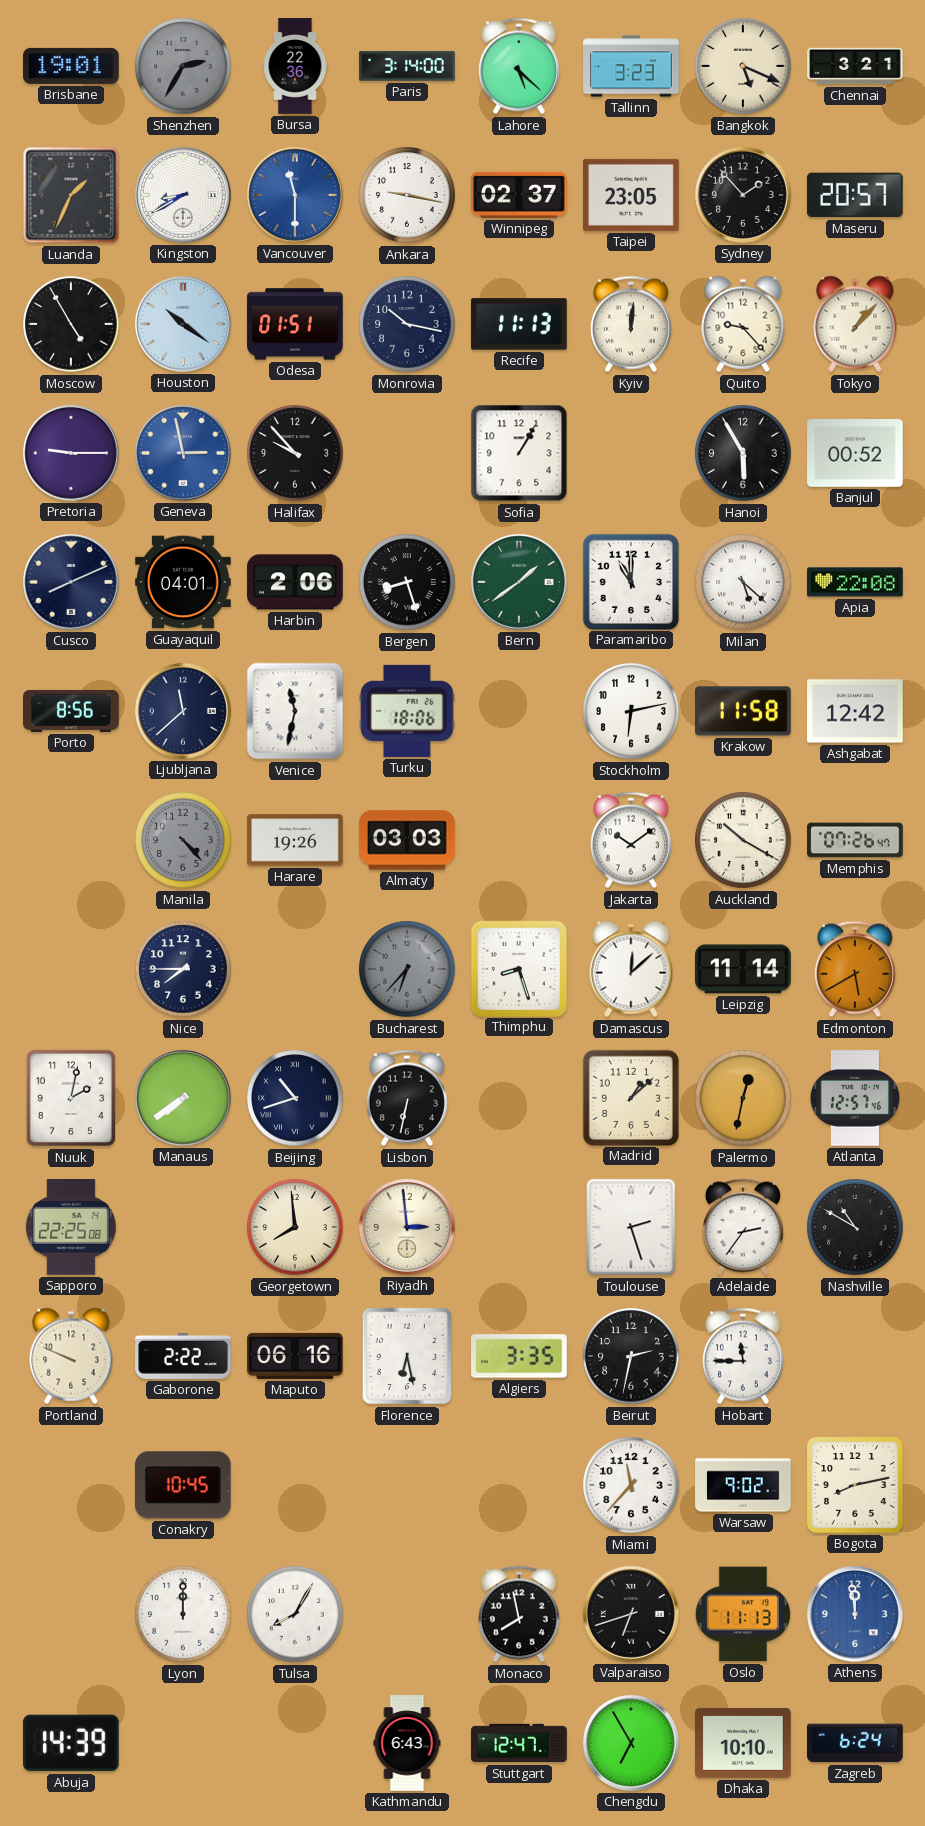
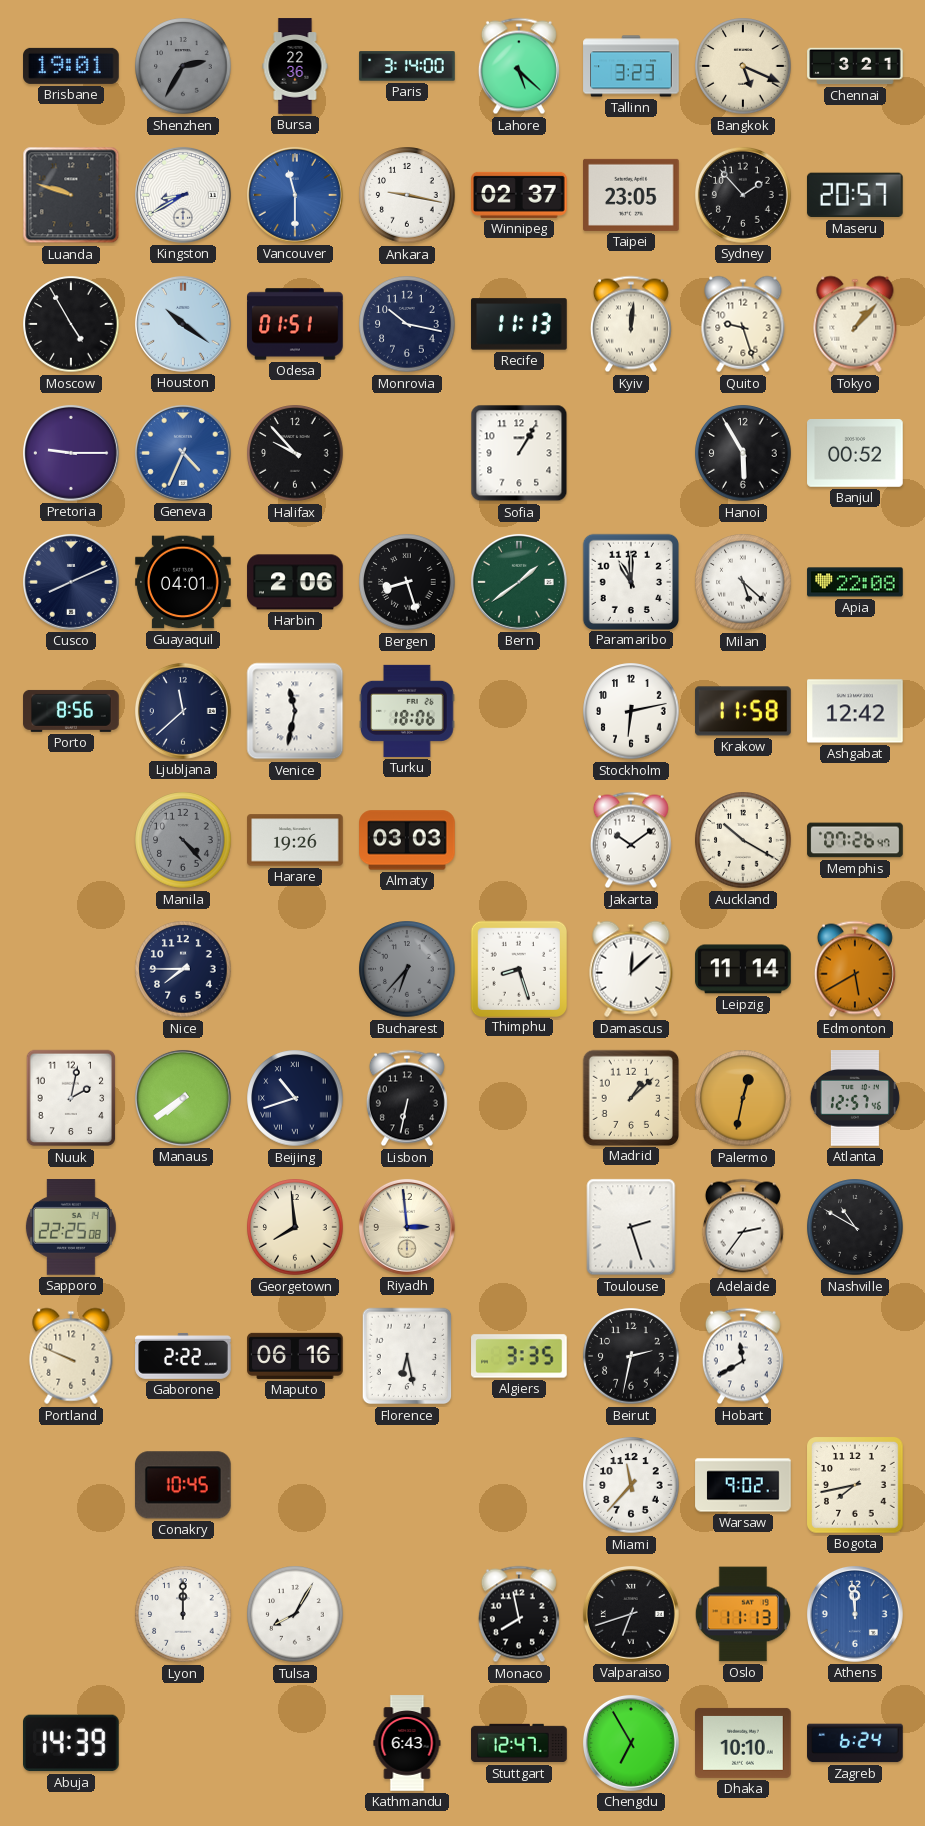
Luanda: 1:34 -> 9:48 (71, 195)
Quito: 9:23 -> 9:27 (743, 324)
Geneva: 2:58 -> 4:34 (183, 453)
Hobart: 11:45 -> 11:40 (743, 1356)
Bogota: 8:13 -> 7:43 (855, 1485)
